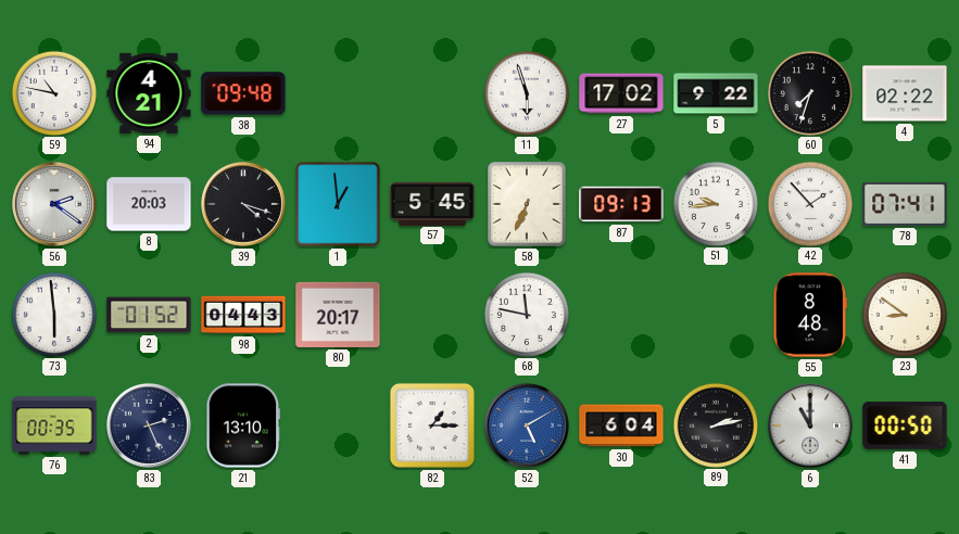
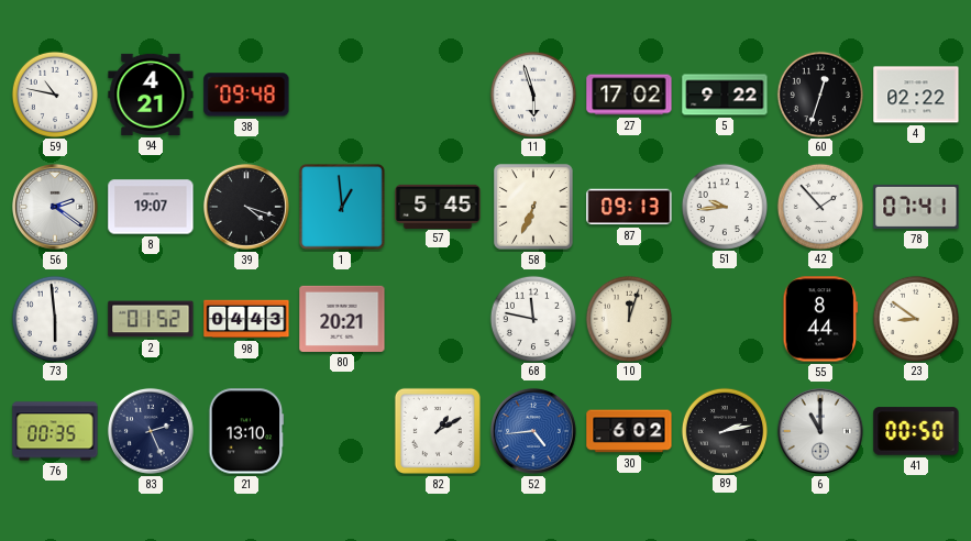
60: 7:33 -> 12:33 (819, 93)
8: 20:03 -> 19:07 (151, 207)
80: 20:17 -> 20:21 (342, 319)
10: none -> 12:03 (628, 318)
55: 8:48 -> 8:44 (820, 319)
82: 1:15 -> 1:10 (438, 431)
52: 5:10 -> 4:44 (533, 431)
30: 6:04 -> 6:02 (629, 431)
